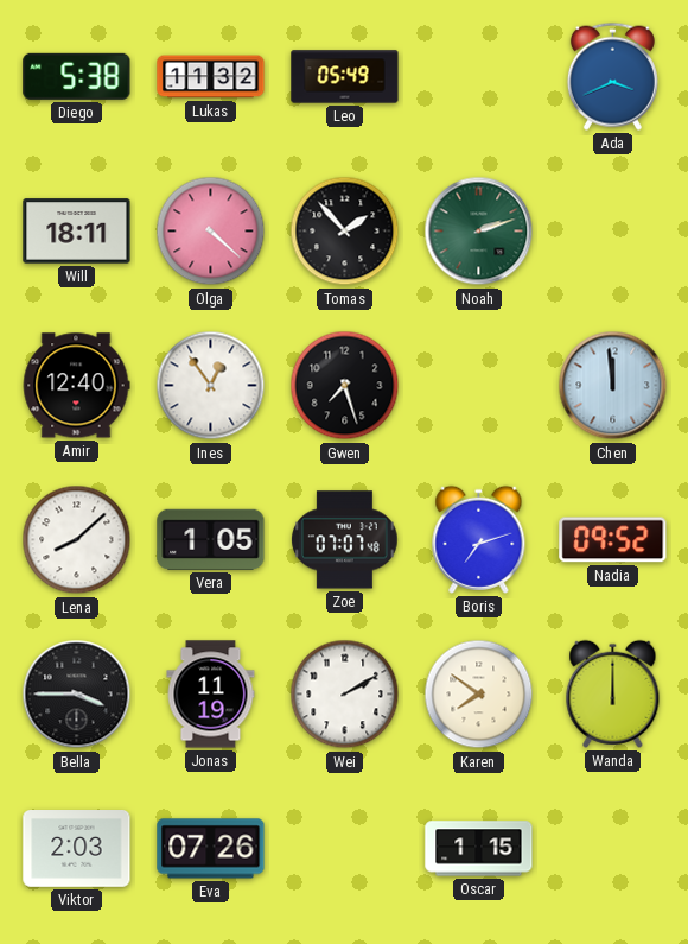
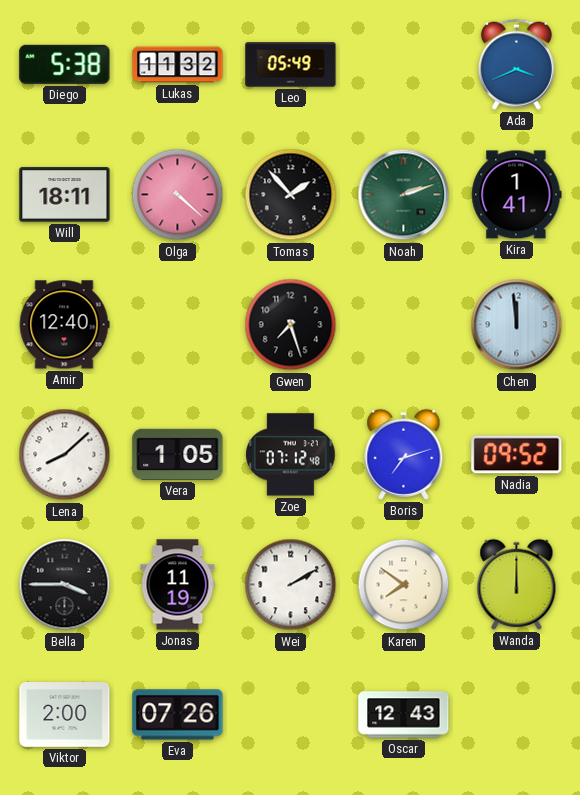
Kira: none -> 1:41 (517, 195)
Ines: 12:54 -> none (211, 386)
Zoe: 07:07 -> 07:12 (291, 455)
Viktor: 2:03 -> 2:00 (65, 715)
Oscar: 1:15 -> 12:43 (404, 715)
